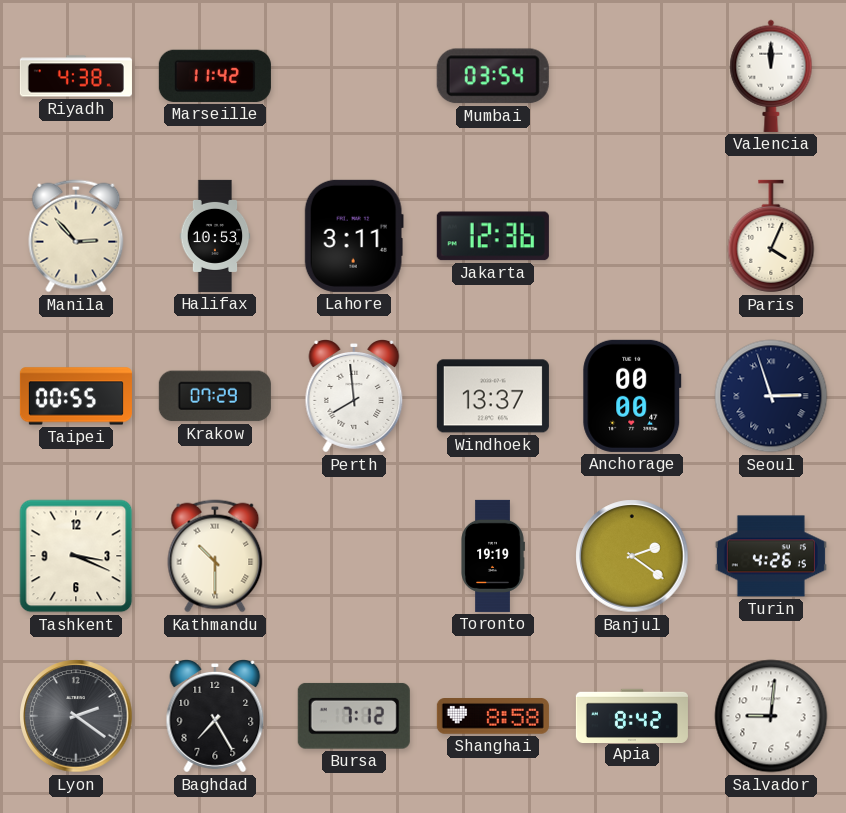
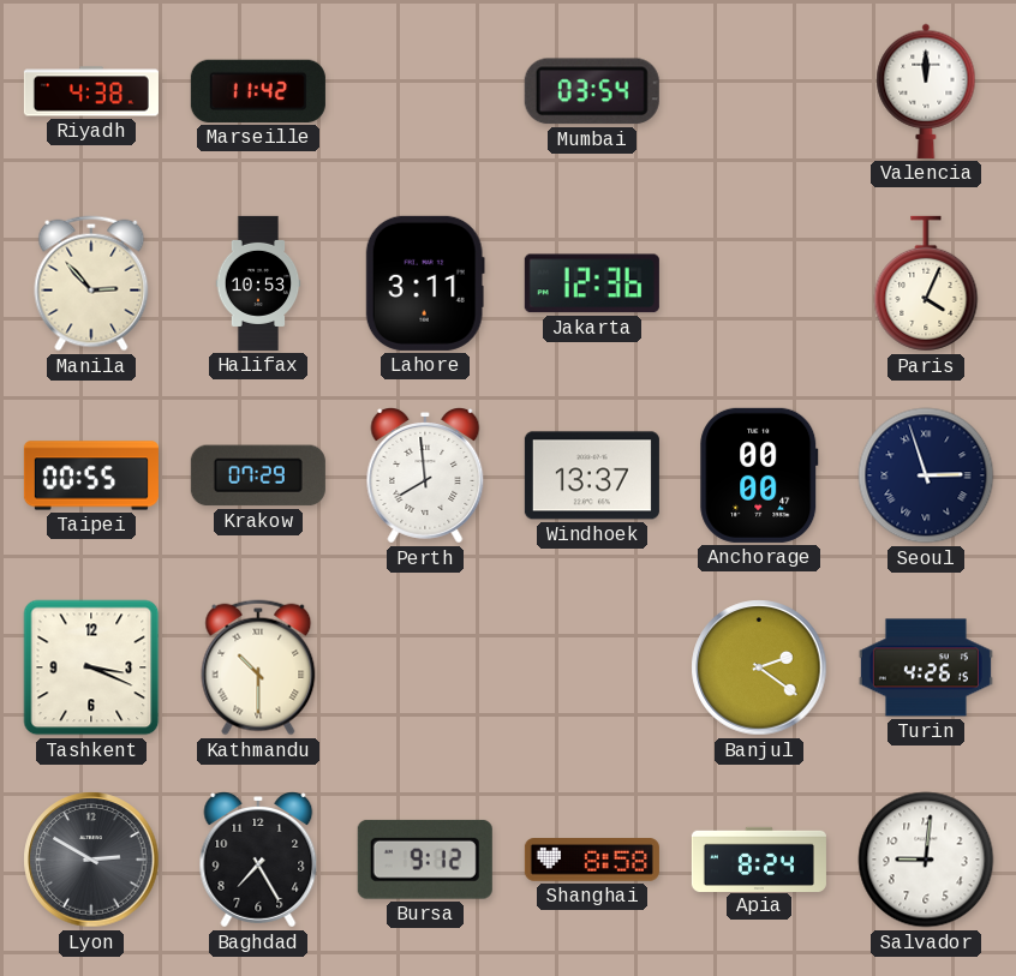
Toronto: 19:19 -> none (493, 556)
Lyon: 2:21 -> 2:50 (91, 860)
Bursa: 7:12 -> 9:12 (425, 860)
Apia: 8:42 -> 8:24 (759, 858)
